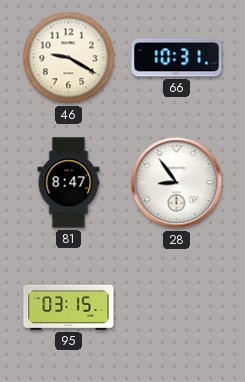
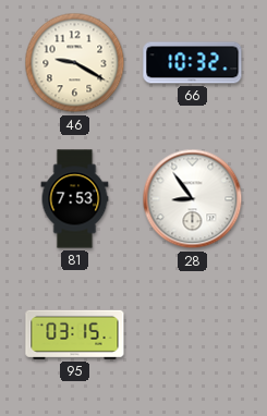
66: 10:31 -> 10:32 (193, 63)
81: 8:47 -> 7:53 (75, 199)
